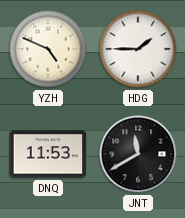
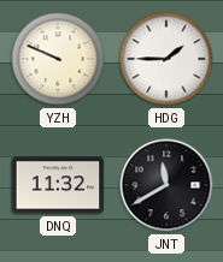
YZH: 4:49 -> 9:49 (58, 59)
DNQ: 11:53 -> 11:32 (58, 185)
